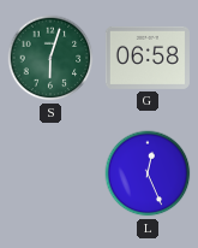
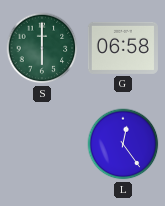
S: 6:03 -> 6:00 (42, 48)
L: 12:26 -> 12:24 (123, 144)
